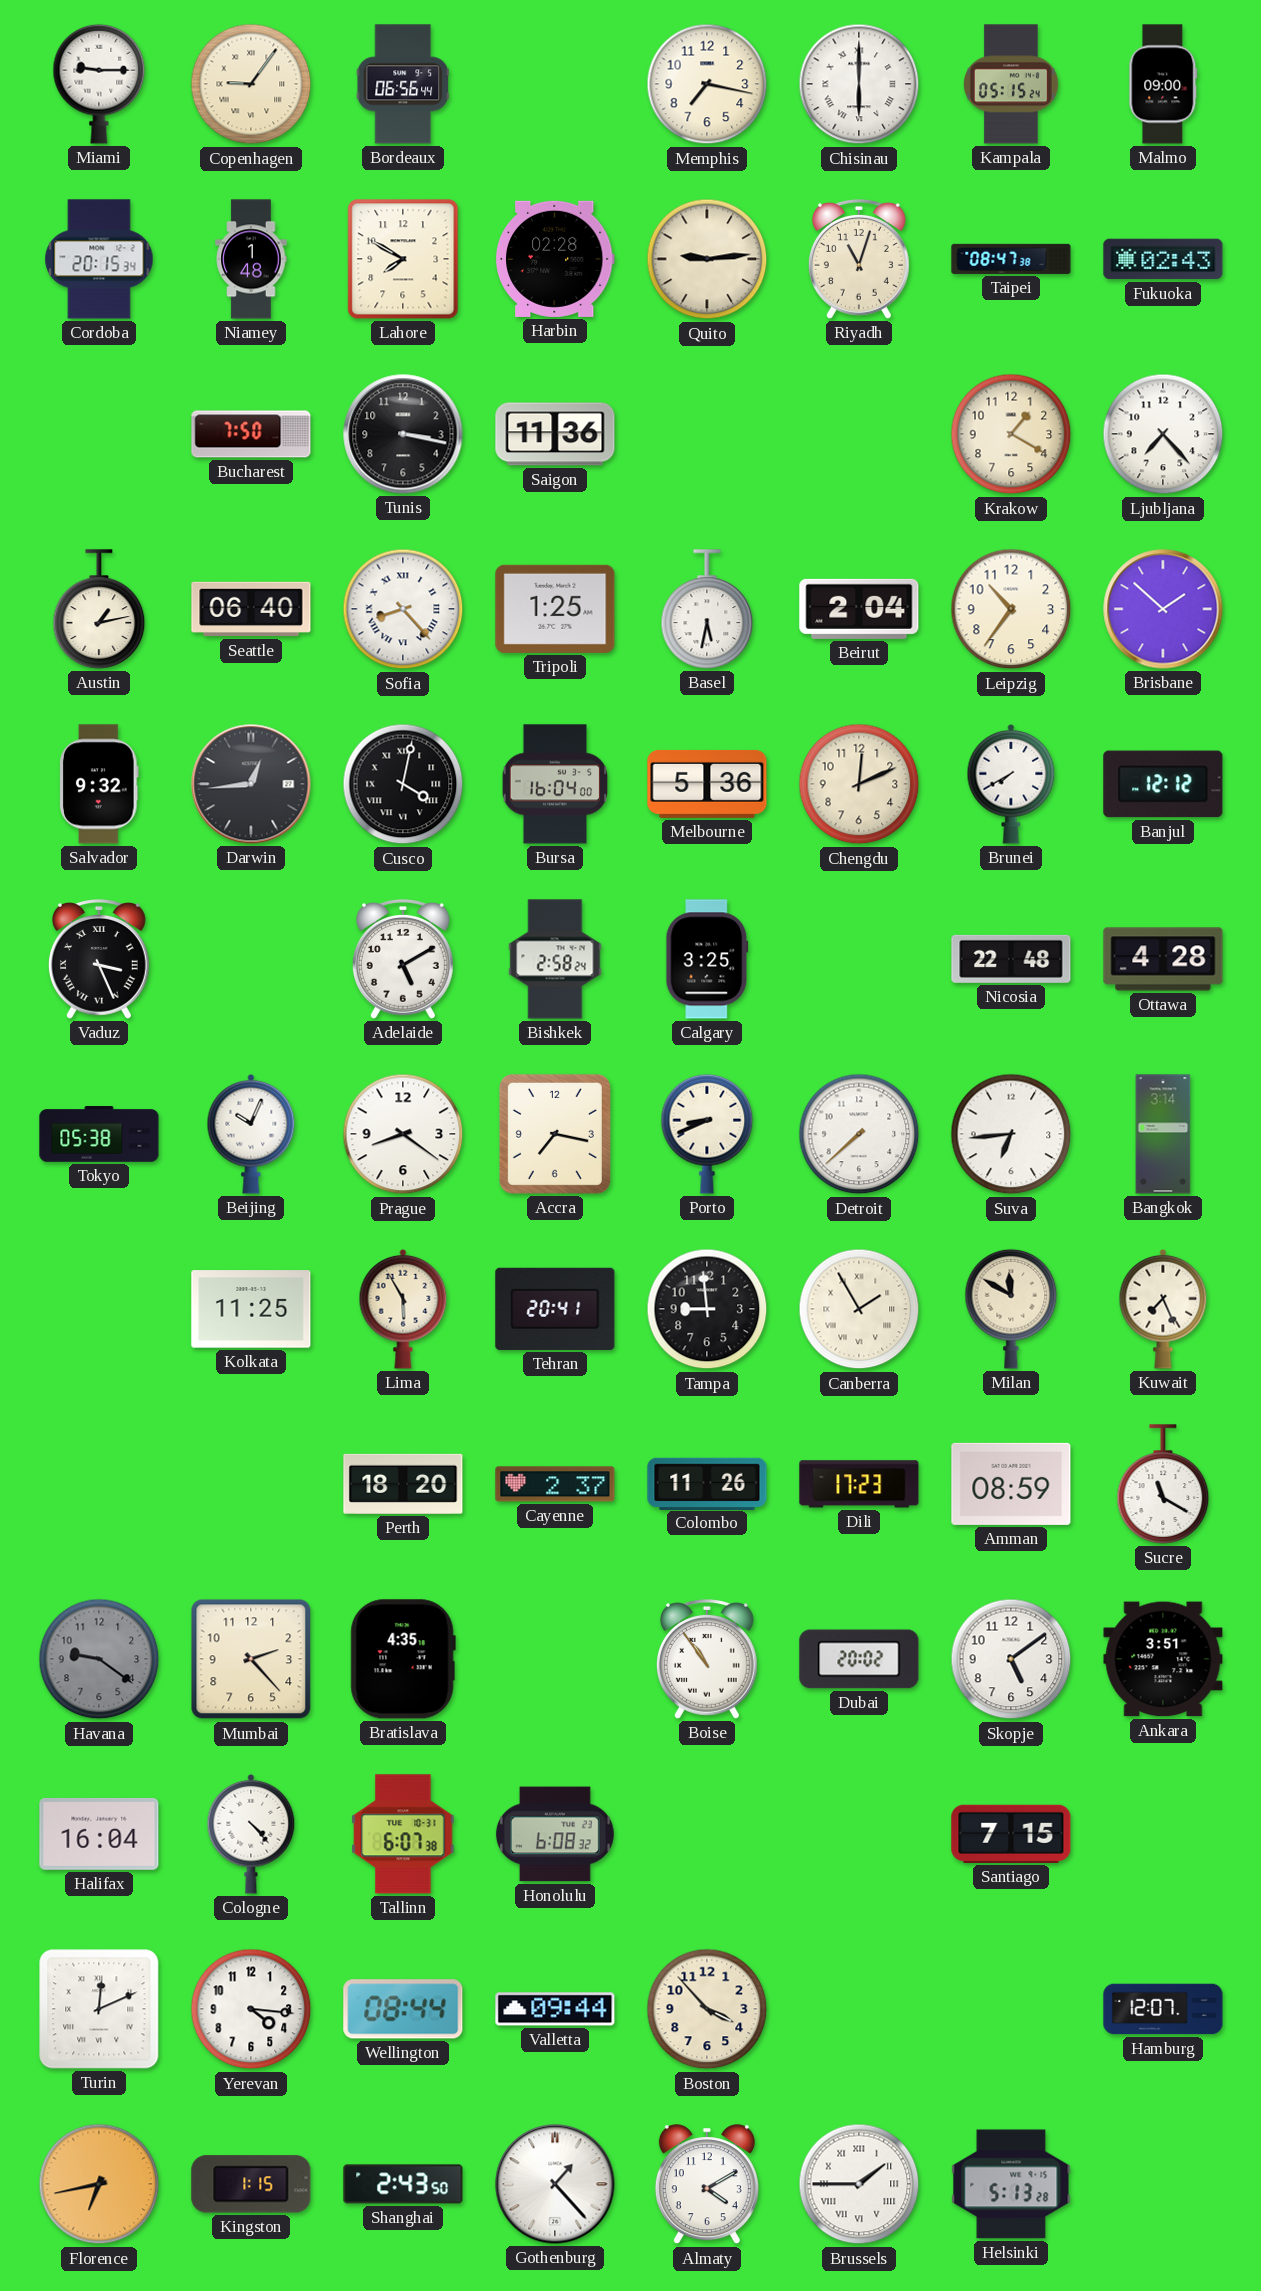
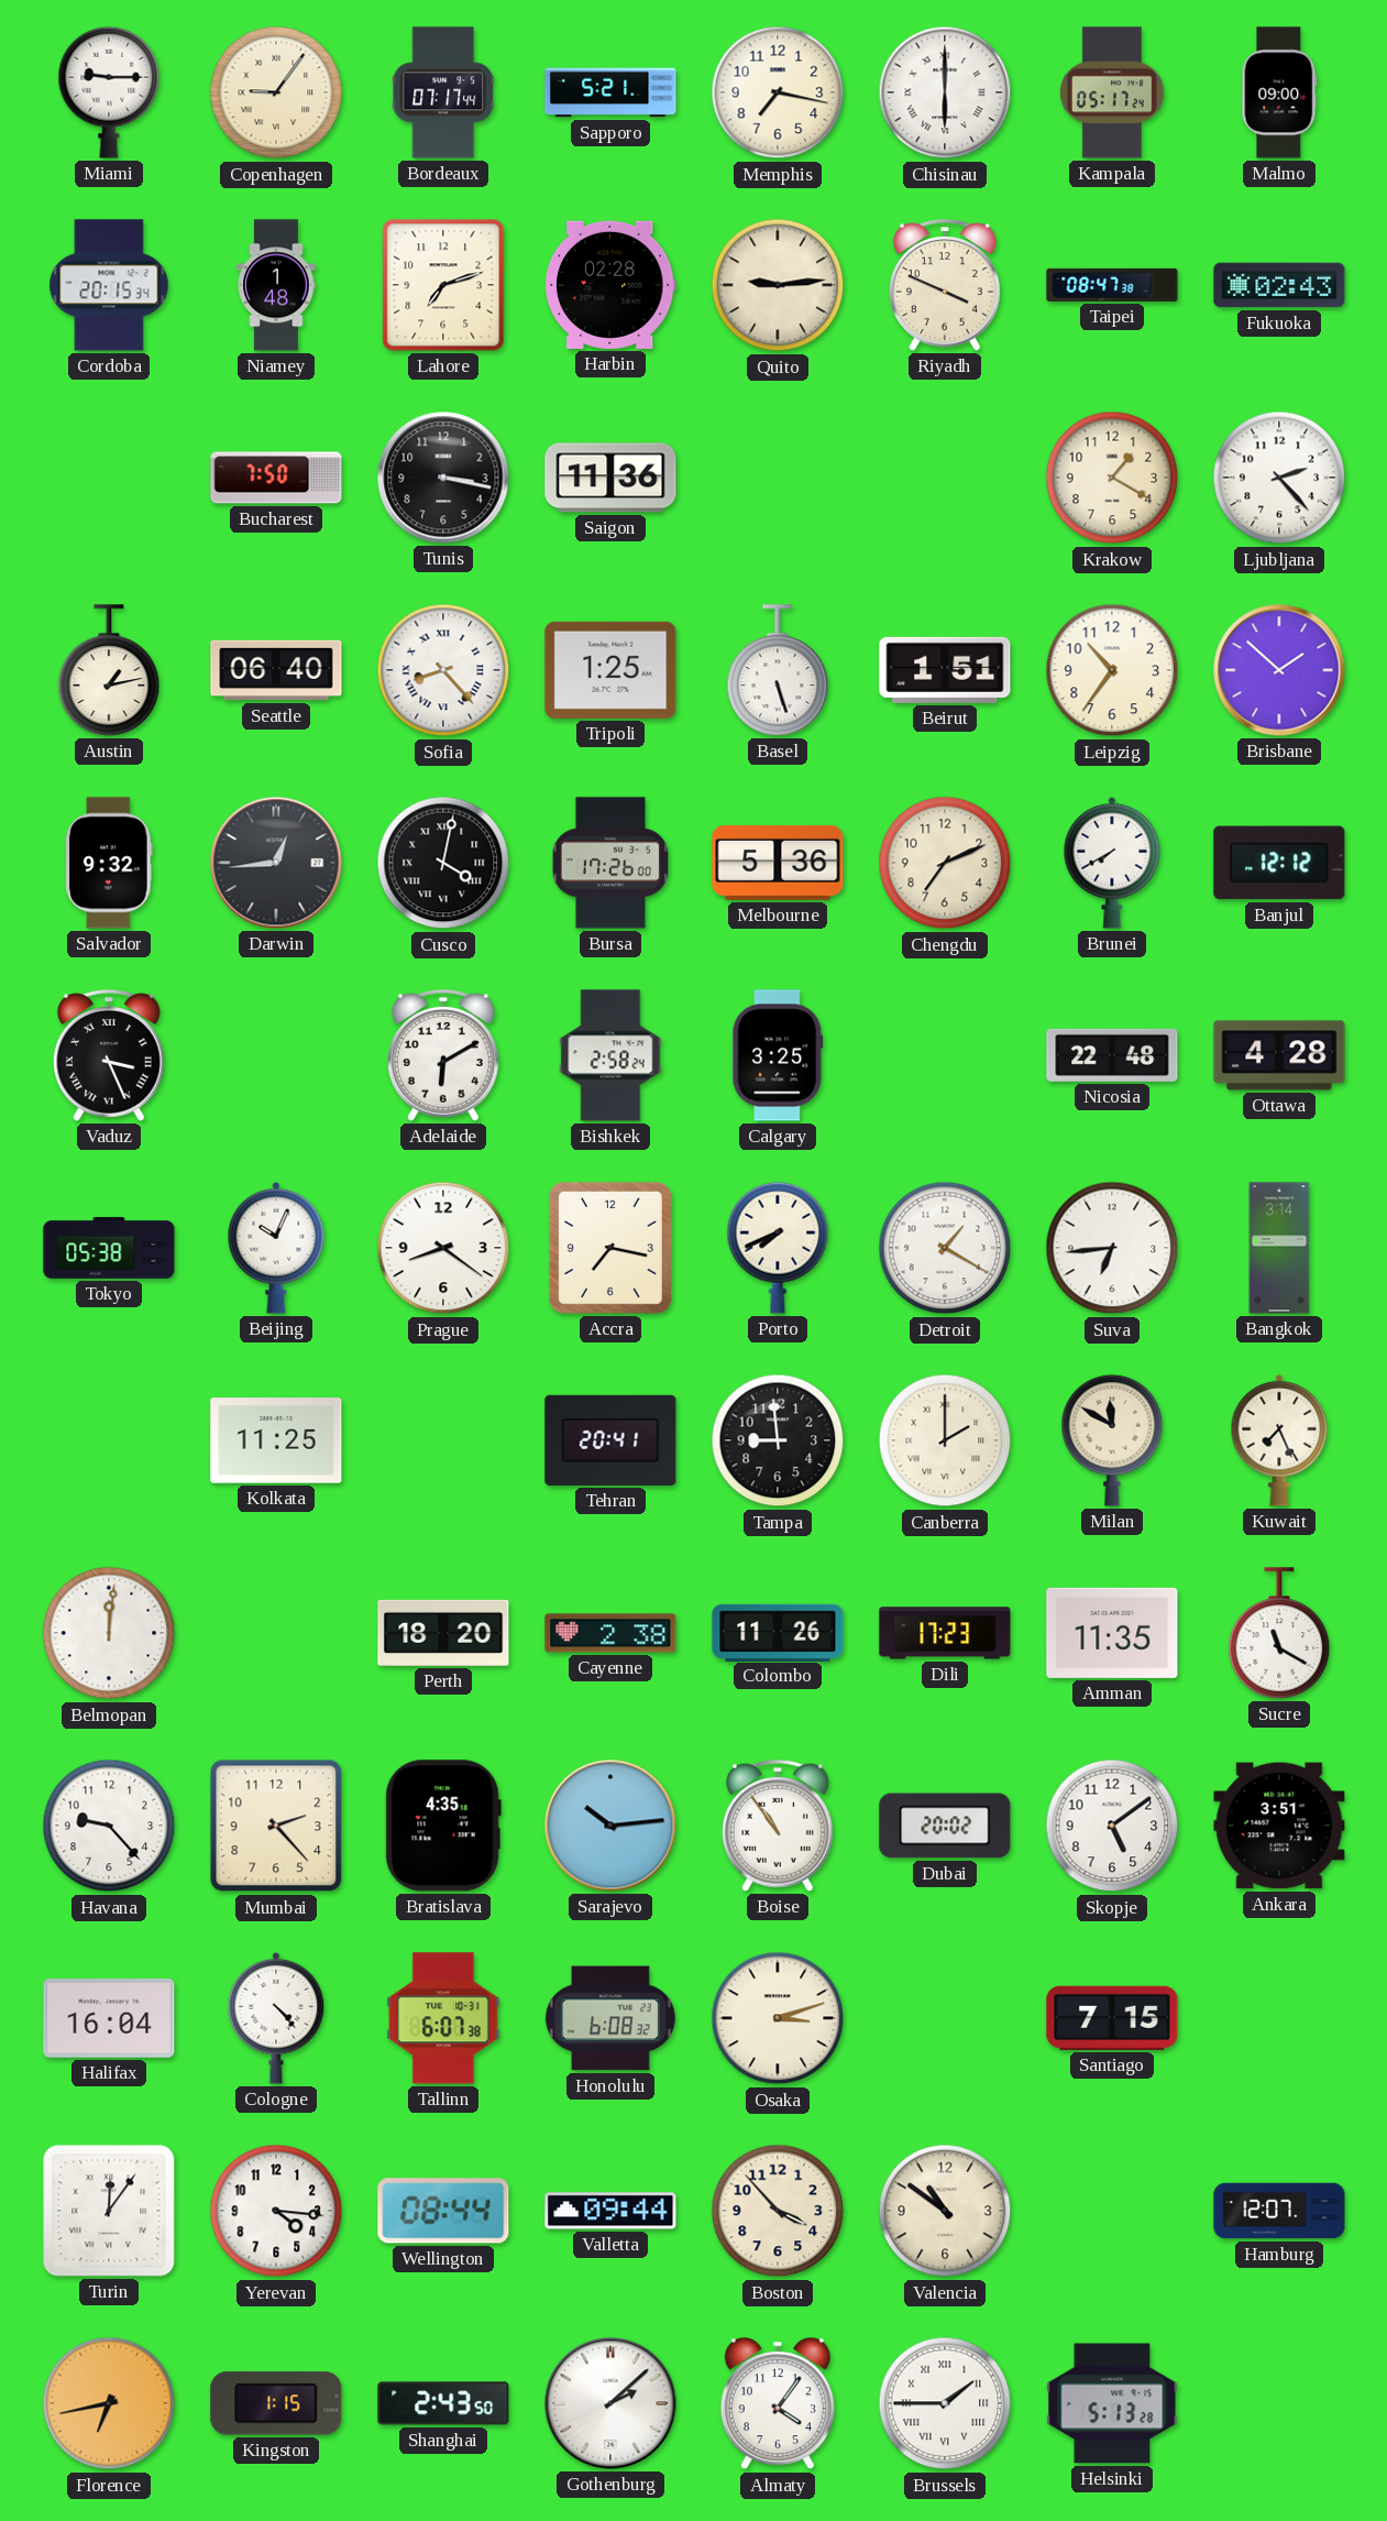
Bordeaux: 06:56 -> 07:17 (442, 92)
Sapporo: none -> 5:21 (610, 92)
Kampala: 05:15 -> 05:17 (1113, 92)
Lahore: 7:50 -> 7:12 (443, 285)
Riyadh: 11:03 -> 3:49 (945, 286)
Ljubljana: 7:23 -> 2:23 (1279, 478)
Basel: 5:32 -> 5:27 (778, 670)
Beirut: 2:04 -> 1:51 (945, 670)
Bursa: 16:04 -> 17:26 (610, 863)
Chengdu: 12:11 -> 7:11 (945, 863)
Adelaide: 5:10 -> 6:10 (443, 1056)
Porto: 8:41 -> 7:41 (778, 1248)
Detroit: 7:38 -> 1:20 (945, 1248)
Lima: 5:55 -> none (403, 1309)
Canberra: 1:55 -> 2:00 (945, 1440)
Belmopan: none -> 12:01 (109, 1633)
Cayenne: 2:37 -> 2:38 (610, 1633)
Amman: 08:59 -> 11:35 (1112, 1633)
Havana: 9:21 -> 9:23 (109, 1826)
Havana dial: grey -> white (109, 1826)
Sarajevo: none -> 10:14 (610, 1826)
Osaka: none -> 3:12 (778, 2018)
Turin: 12:11 -> 12:06 (109, 2211)
Valencia: none -> 10:51 (945, 2211)
Gothenburg: 1:23 -> 2:08 (610, 2403)
Almaty: 4:10 -> 4:06 (778, 2404)
